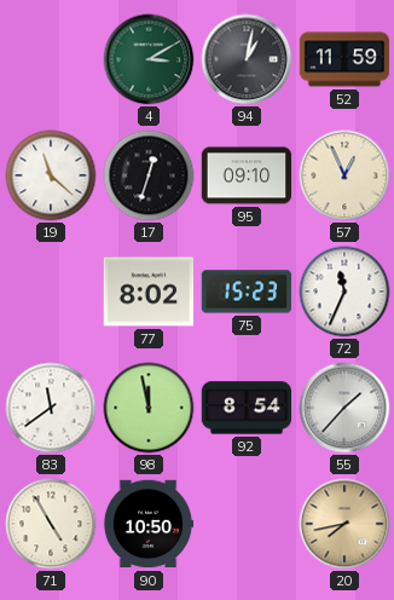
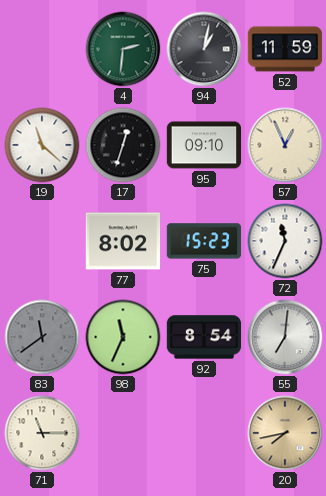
4: 3:10 -> 2:31 (123, 49)
83 dial: white -> grey (42, 337)
98: 11:58 -> 11:34 (123, 337)
55: 1:37 -> 7:01 (285, 337)
71: 4:55 -> 11:15 (42, 433)
90: 10:50 -> none (149, 524)
